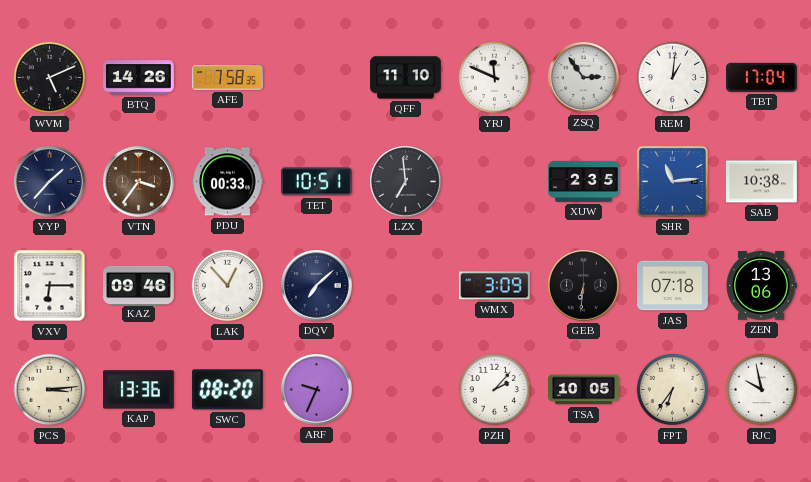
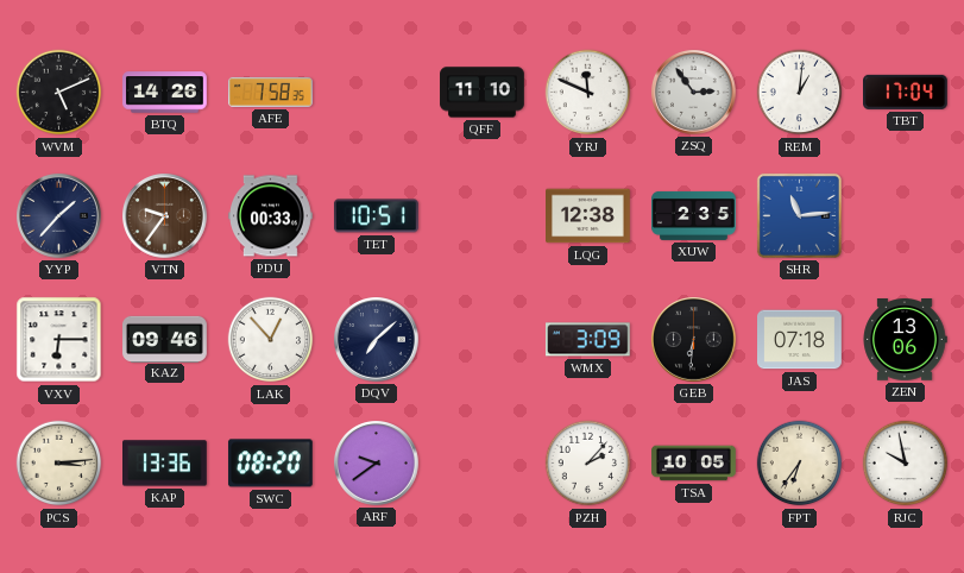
VTN: 3:36 -> 9:36 (165, 216)
LZX: 6:59 -> none (406, 182)
LQG: none -> 12:38 (588, 216)
SAB: 10:38 -> none (762, 182)
ARF: 9:34 -> 9:39 (377, 464)
